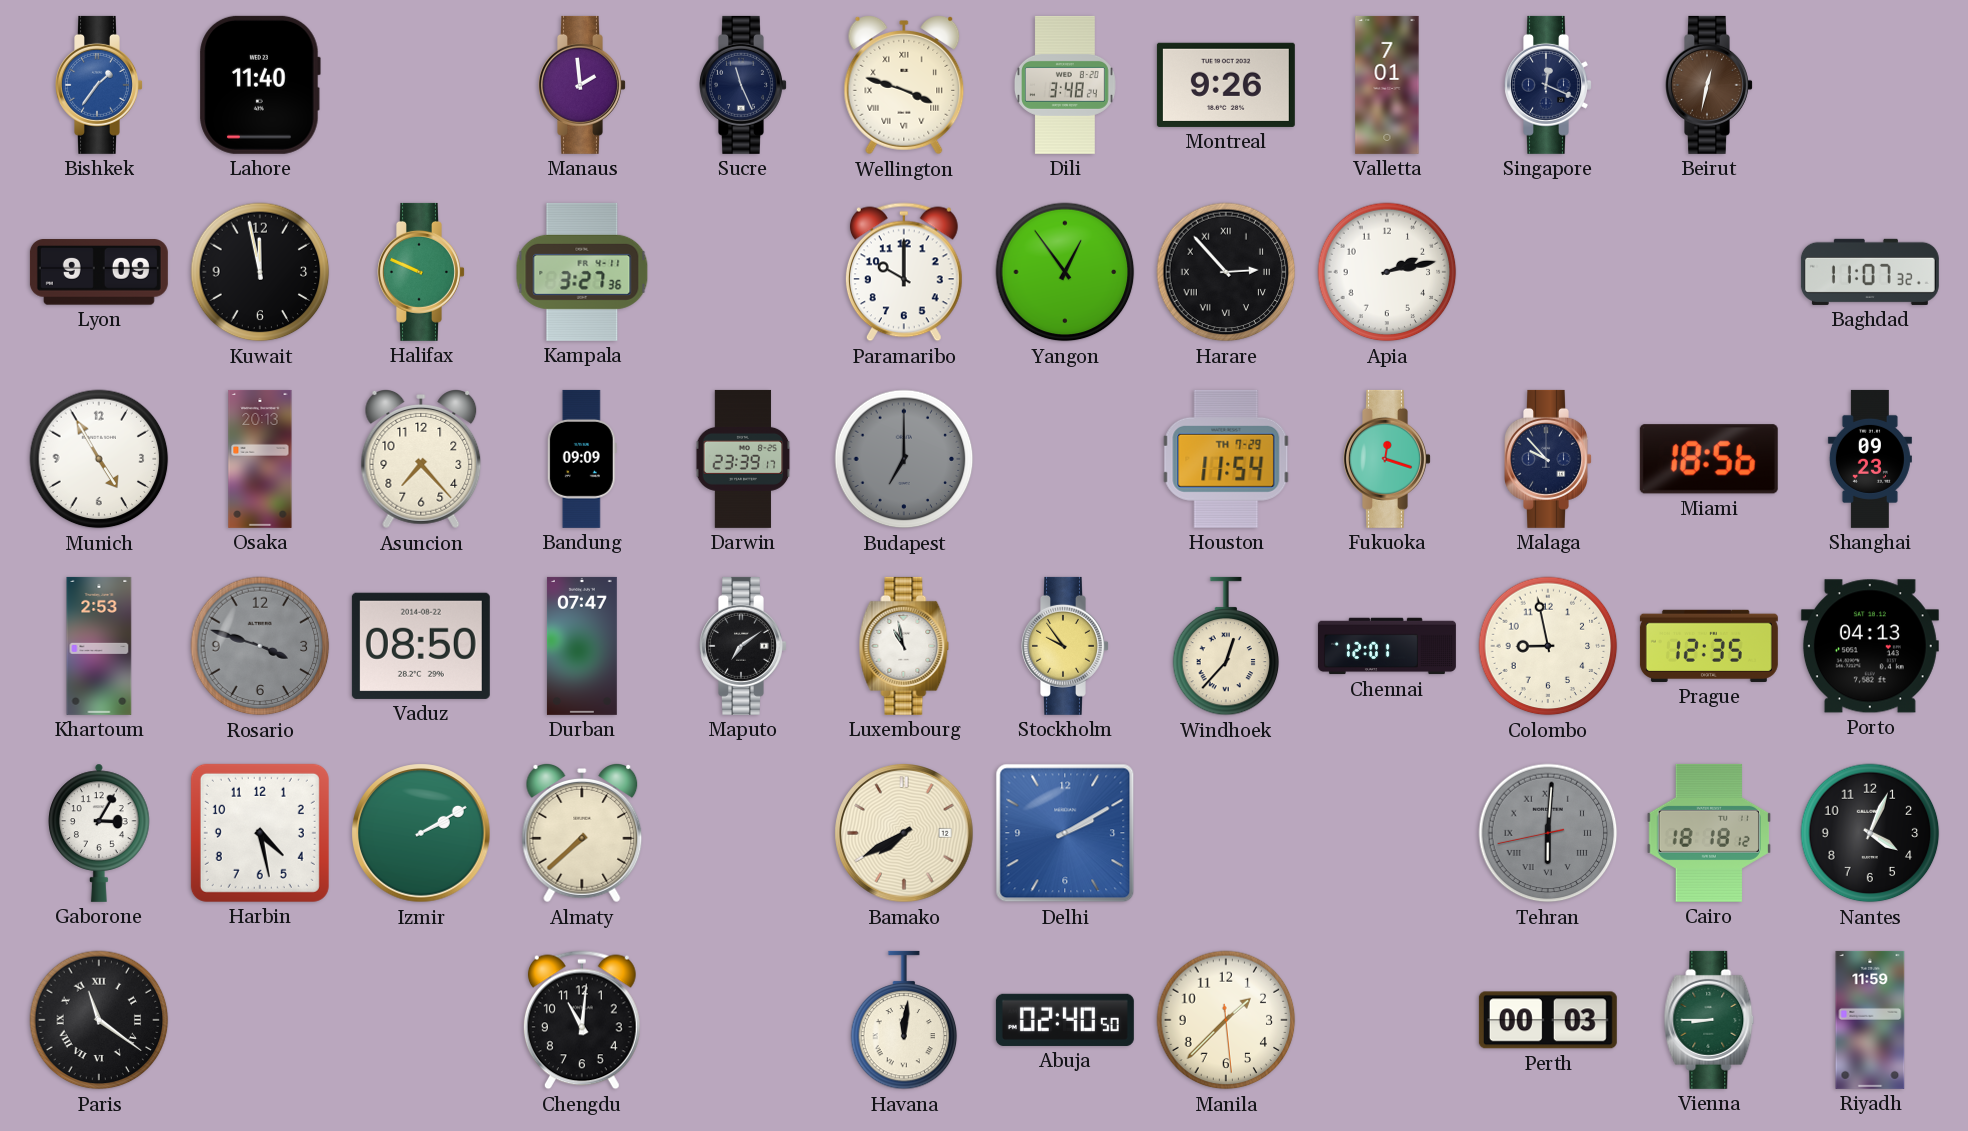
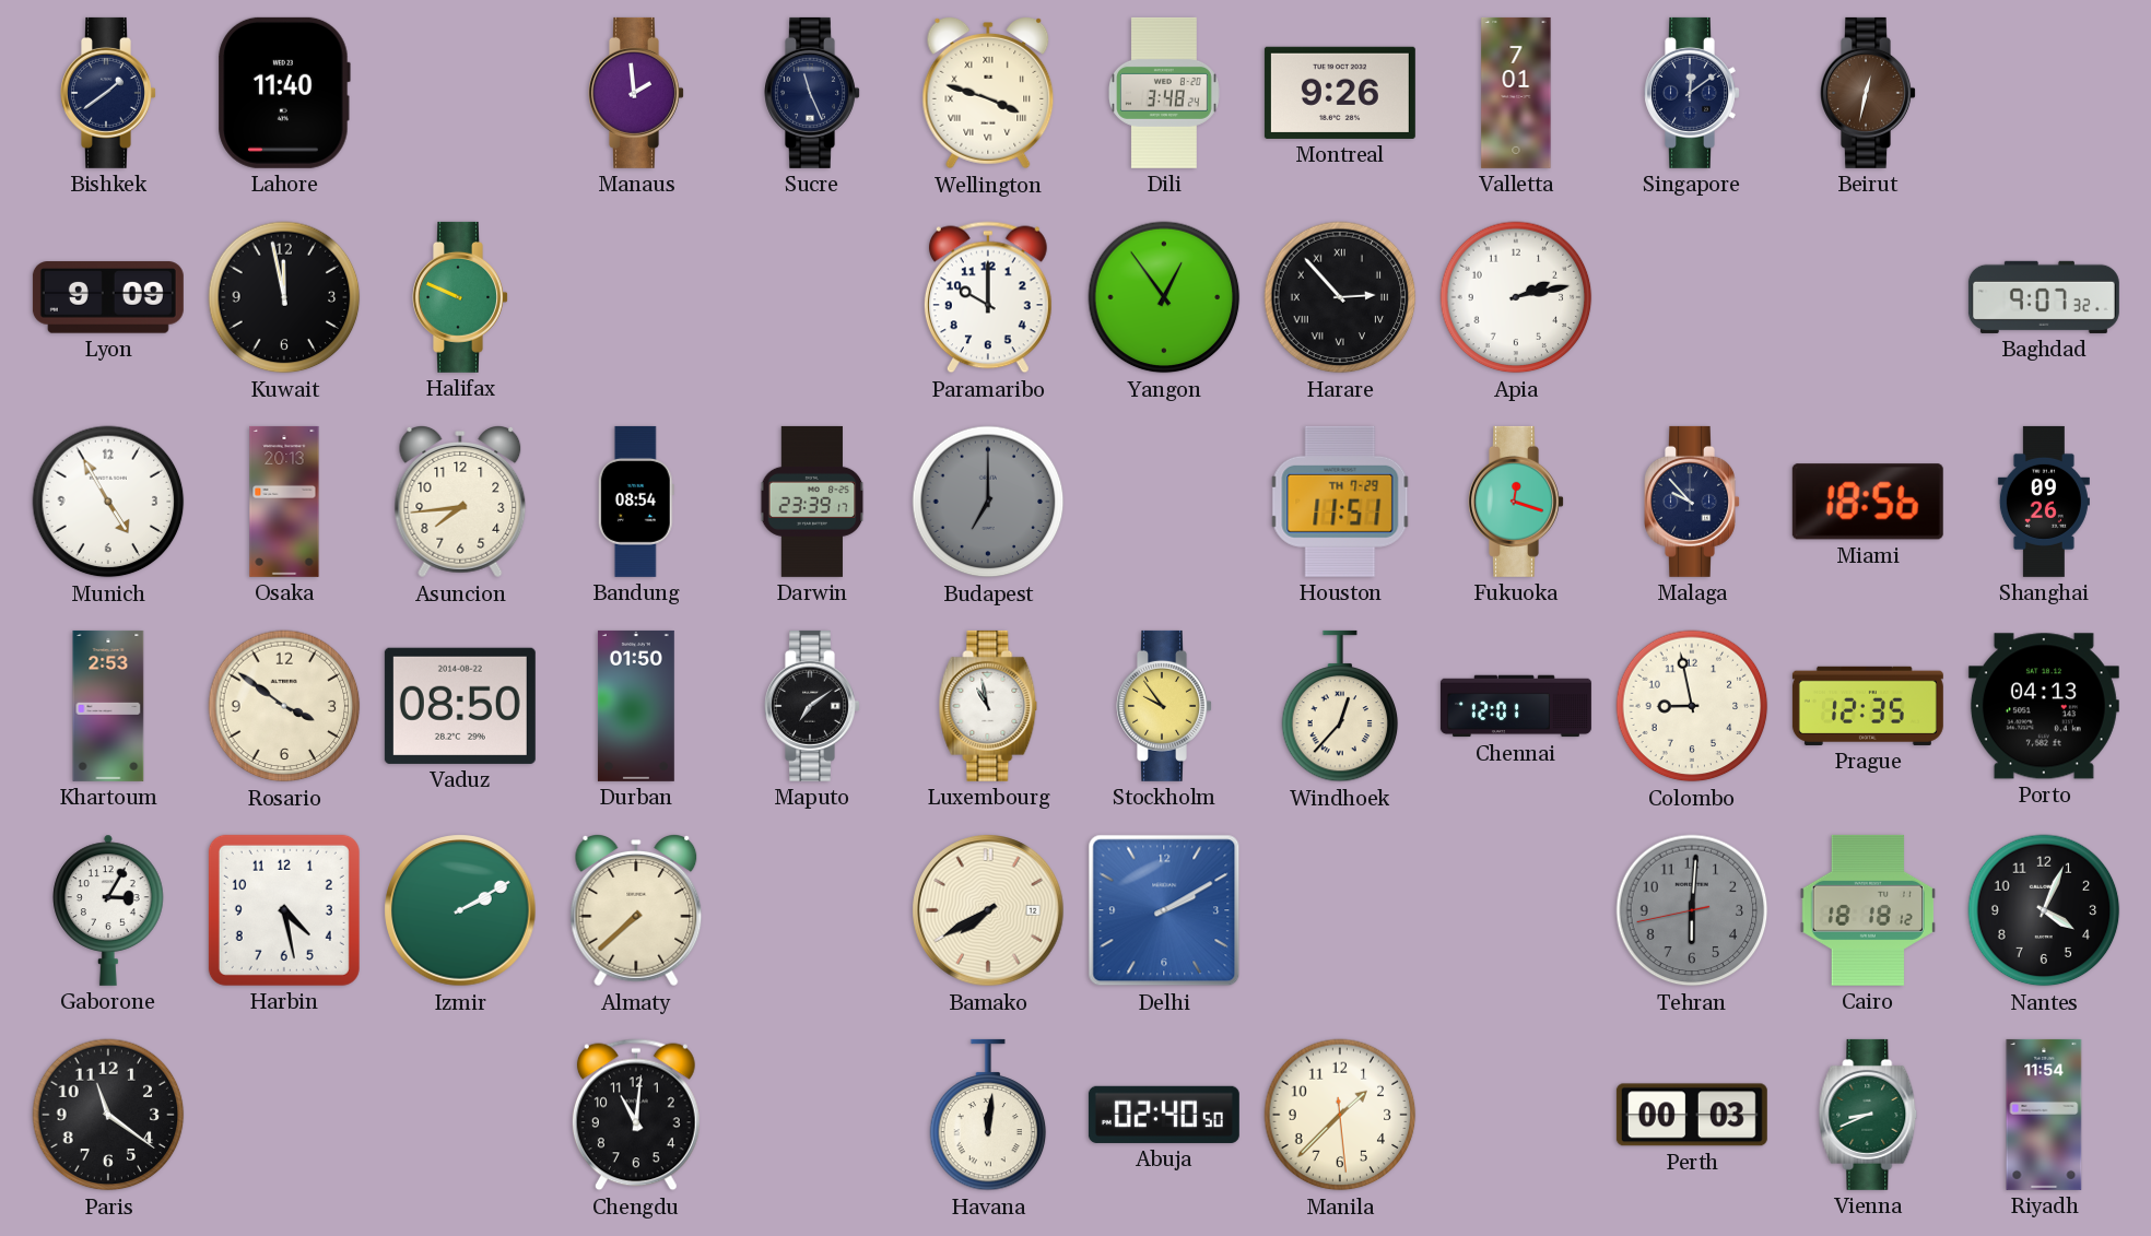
Bishkek: 1:36 -> 1:39 (109, 93)
Bishkek dial: blue -> navy (109, 93)
Singapore: 12:19 -> 12:09 (1693, 93)
Kampala: 3:27 -> none (582, 272)
Baghdad: 11:07 -> 9:07 (2044, 297)
Asuncion: 7:23 -> 7:44 (460, 503)
Bandung: 09:09 -> 08:54 (636, 502)
Houston: 11:54 -> 11:51 (1340, 502)
Shanghai: 09:23 -> 09:26 (2044, 502)
Rosario: 3:48 -> 3:51 (284, 706)
Rosario dial: grey -> cream (284, 706)
Durban: 07:47 -> 01:50 (636, 706)
Tehran numerals: Roman -> Arabic (1692, 910)
Paris numerals: Roman -> Arabic (108, 1115)
Vienna: 8:45 -> 8:41 (1868, 1115)
Riyadh: 11:59 -> 11:54 (2044, 1115)
